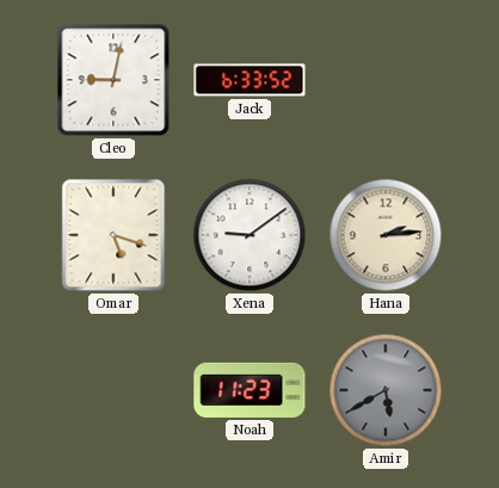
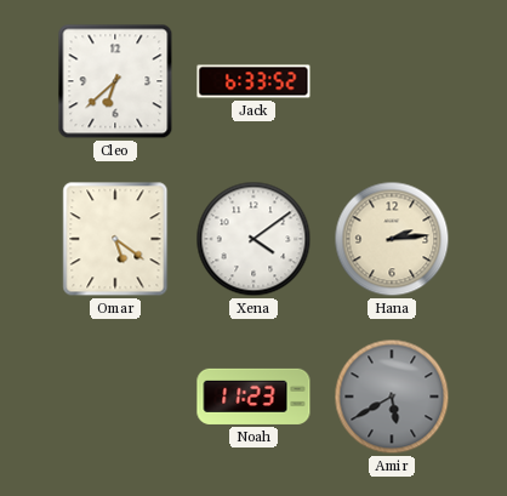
Cleo: 9:02 -> 6:38 (115, 81)
Omar: 5:18 -> 5:21 (115, 239)
Xena: 9:09 -> 4:09 (253, 239)
